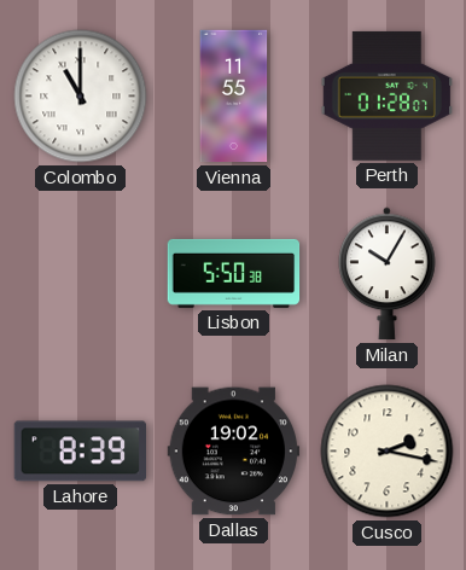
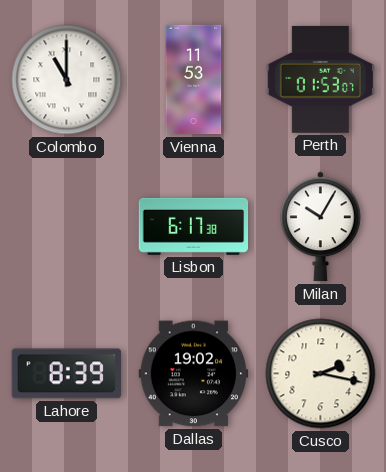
Vienna: 11:55 -> 11:53 (194, 80)
Perth: 01:28 -> 01:53 (320, 79)
Lisbon: 5:50 -> 6:17 (194, 226)
